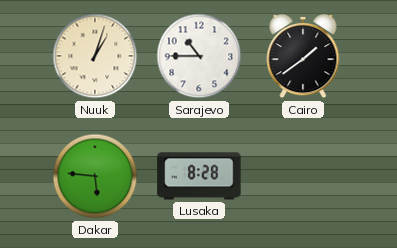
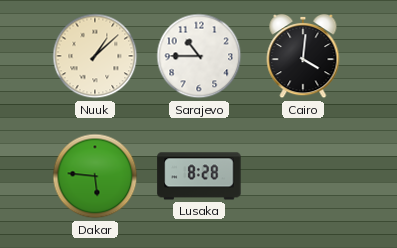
Nuuk: 1:03 -> 1:08 (95, 56)
Cairo: 1:39 -> 4:01 (303, 56)
